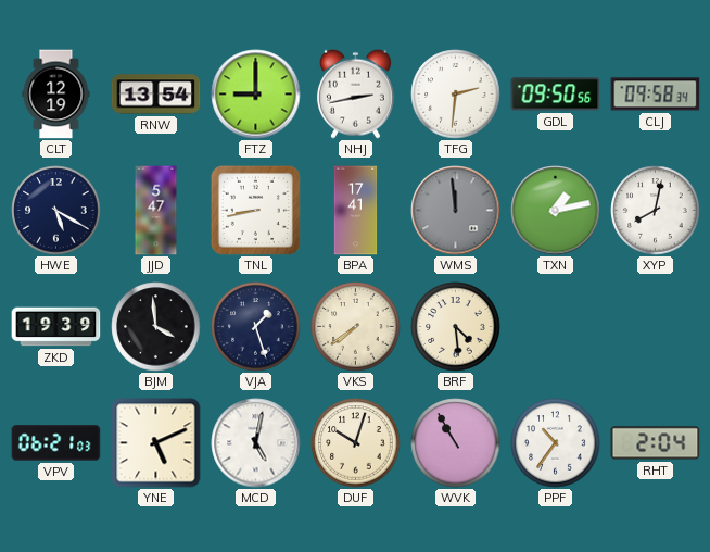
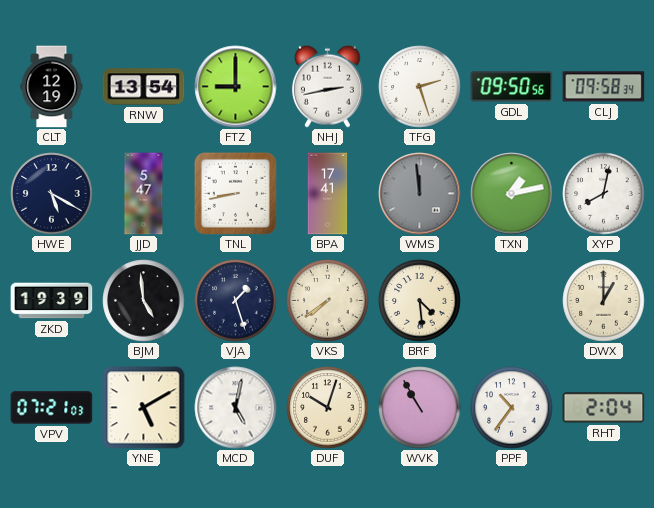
TFG: 2:31 -> 2:27 (420, 87)
BJM: 3:59 -> 4:59 (144, 301)
DWX: none -> 1:00 (604, 301)
VPV: 06:21 -> 07:21 (52, 408)
YNE: 5:11 -> 5:10 (144, 408)
